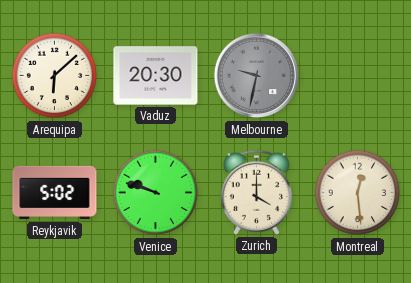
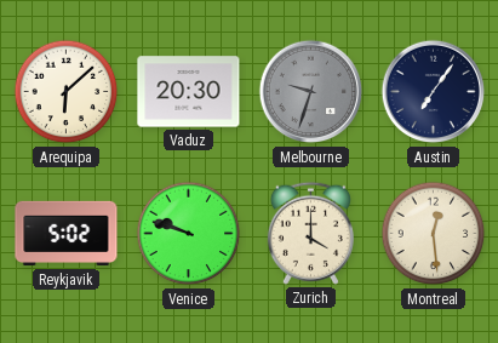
Melbourne: 9:32 -> 9:33 (311, 92)
Austin: none -> 7:06 (434, 92)
